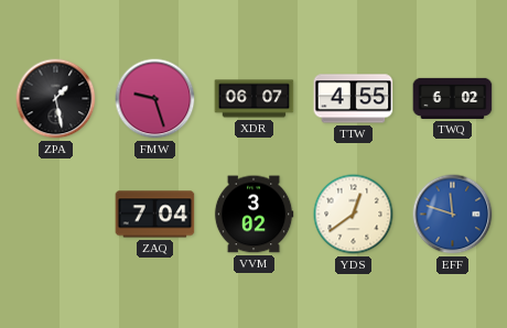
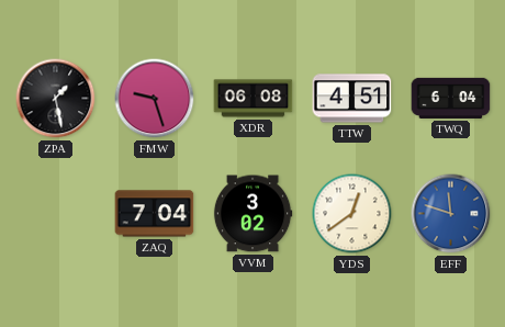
XDR: 06:07 -> 06:08 (254, 99)
TTW: 4:55 -> 4:51 (352, 99)
TWQ: 6:02 -> 6:04 (451, 98)
